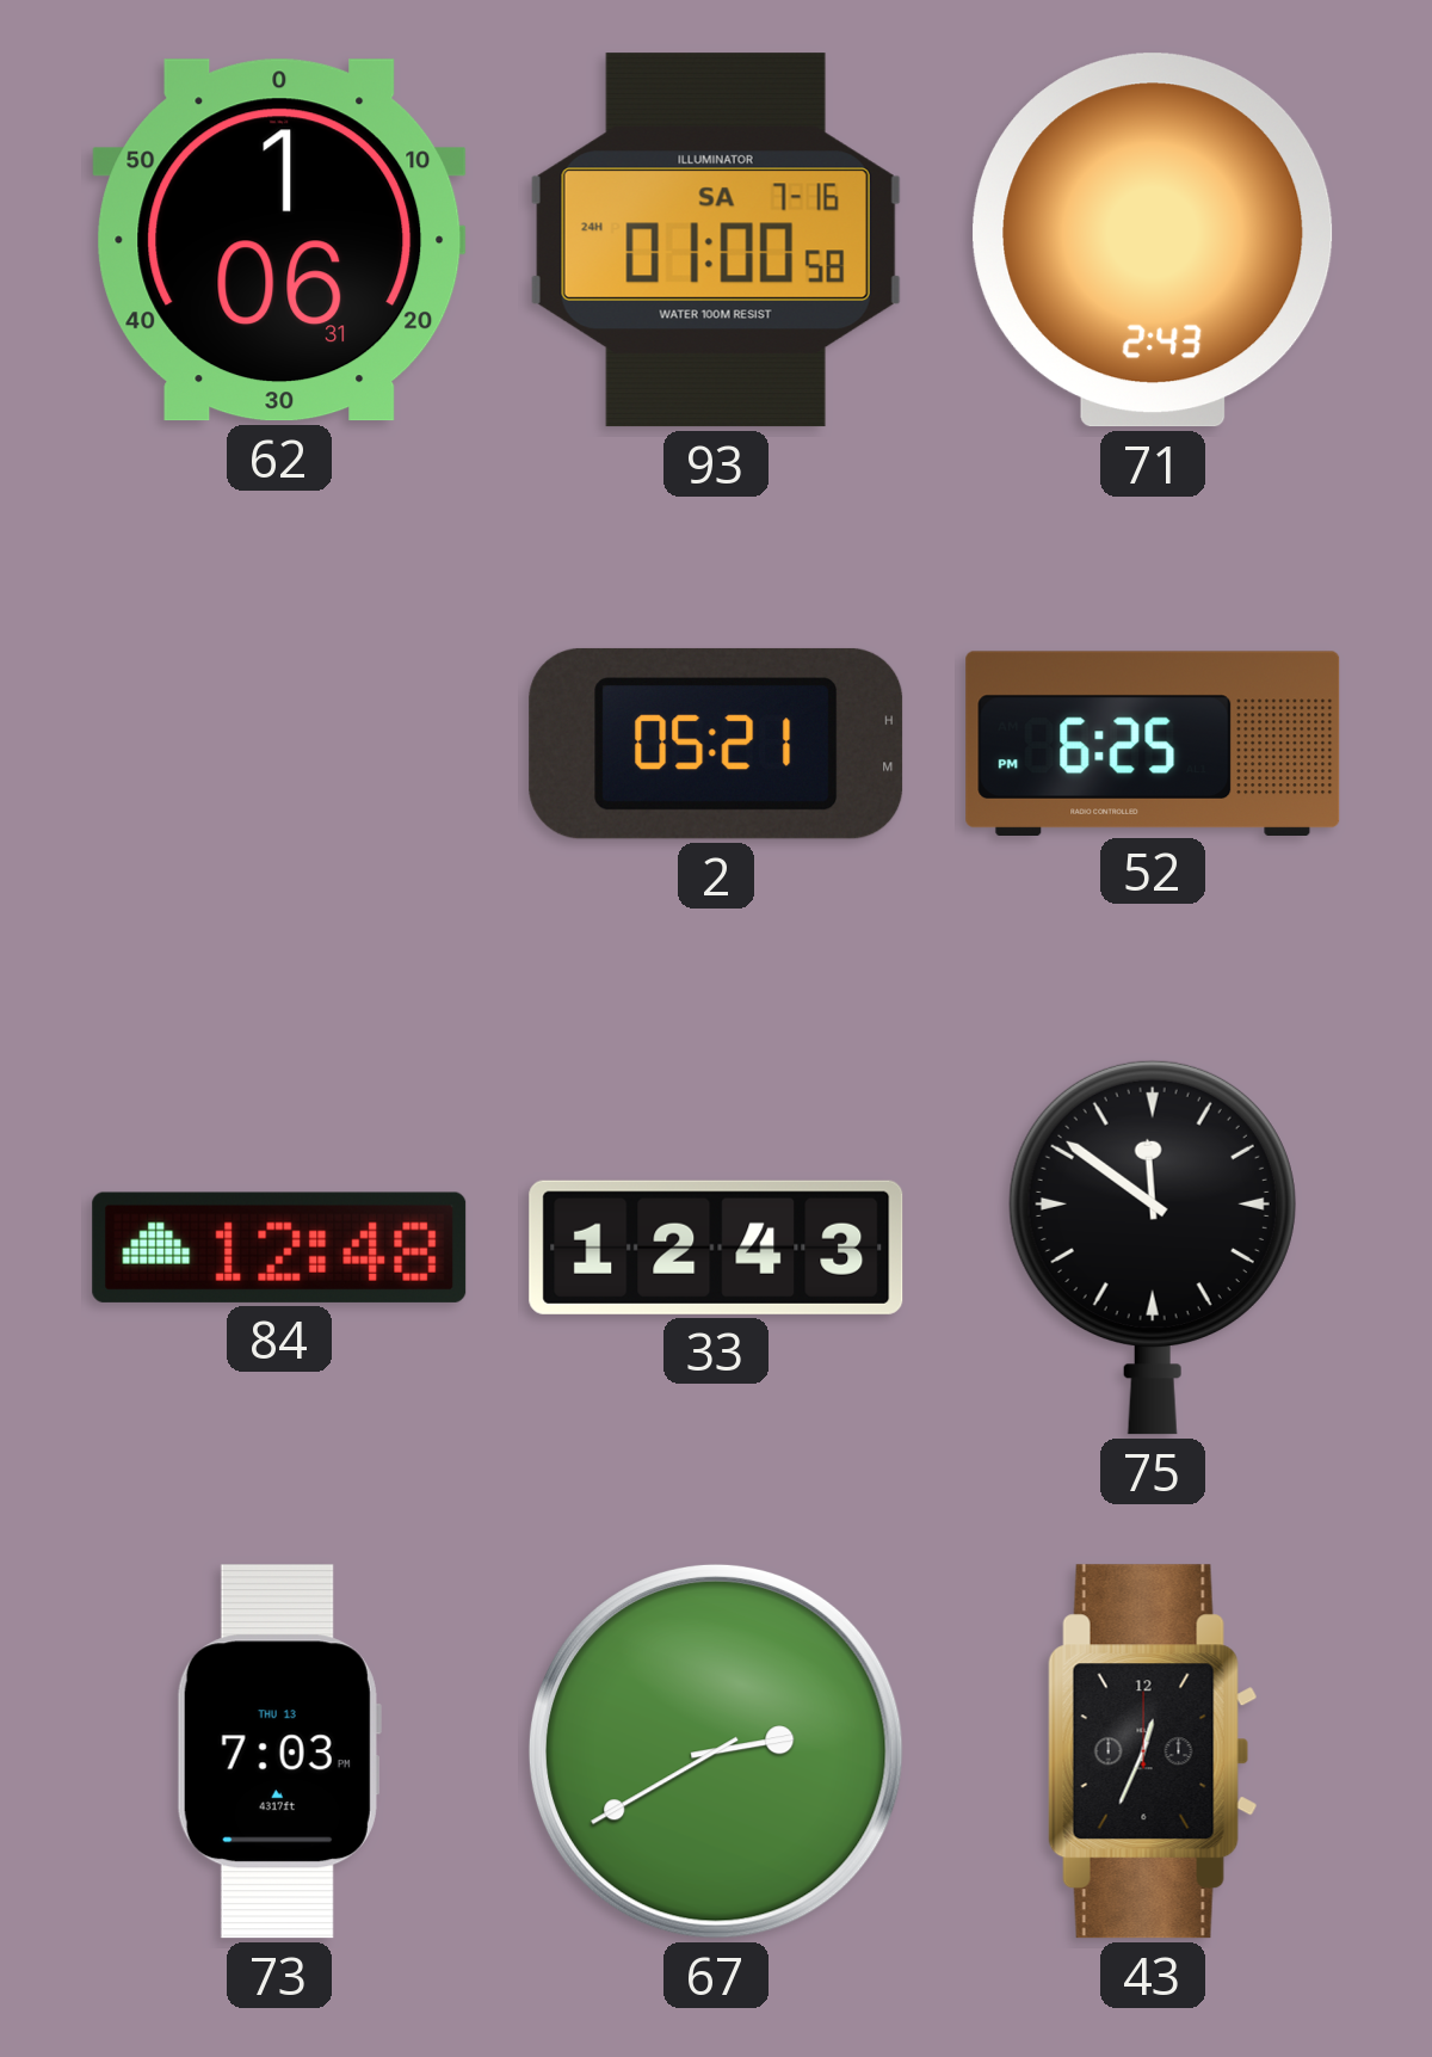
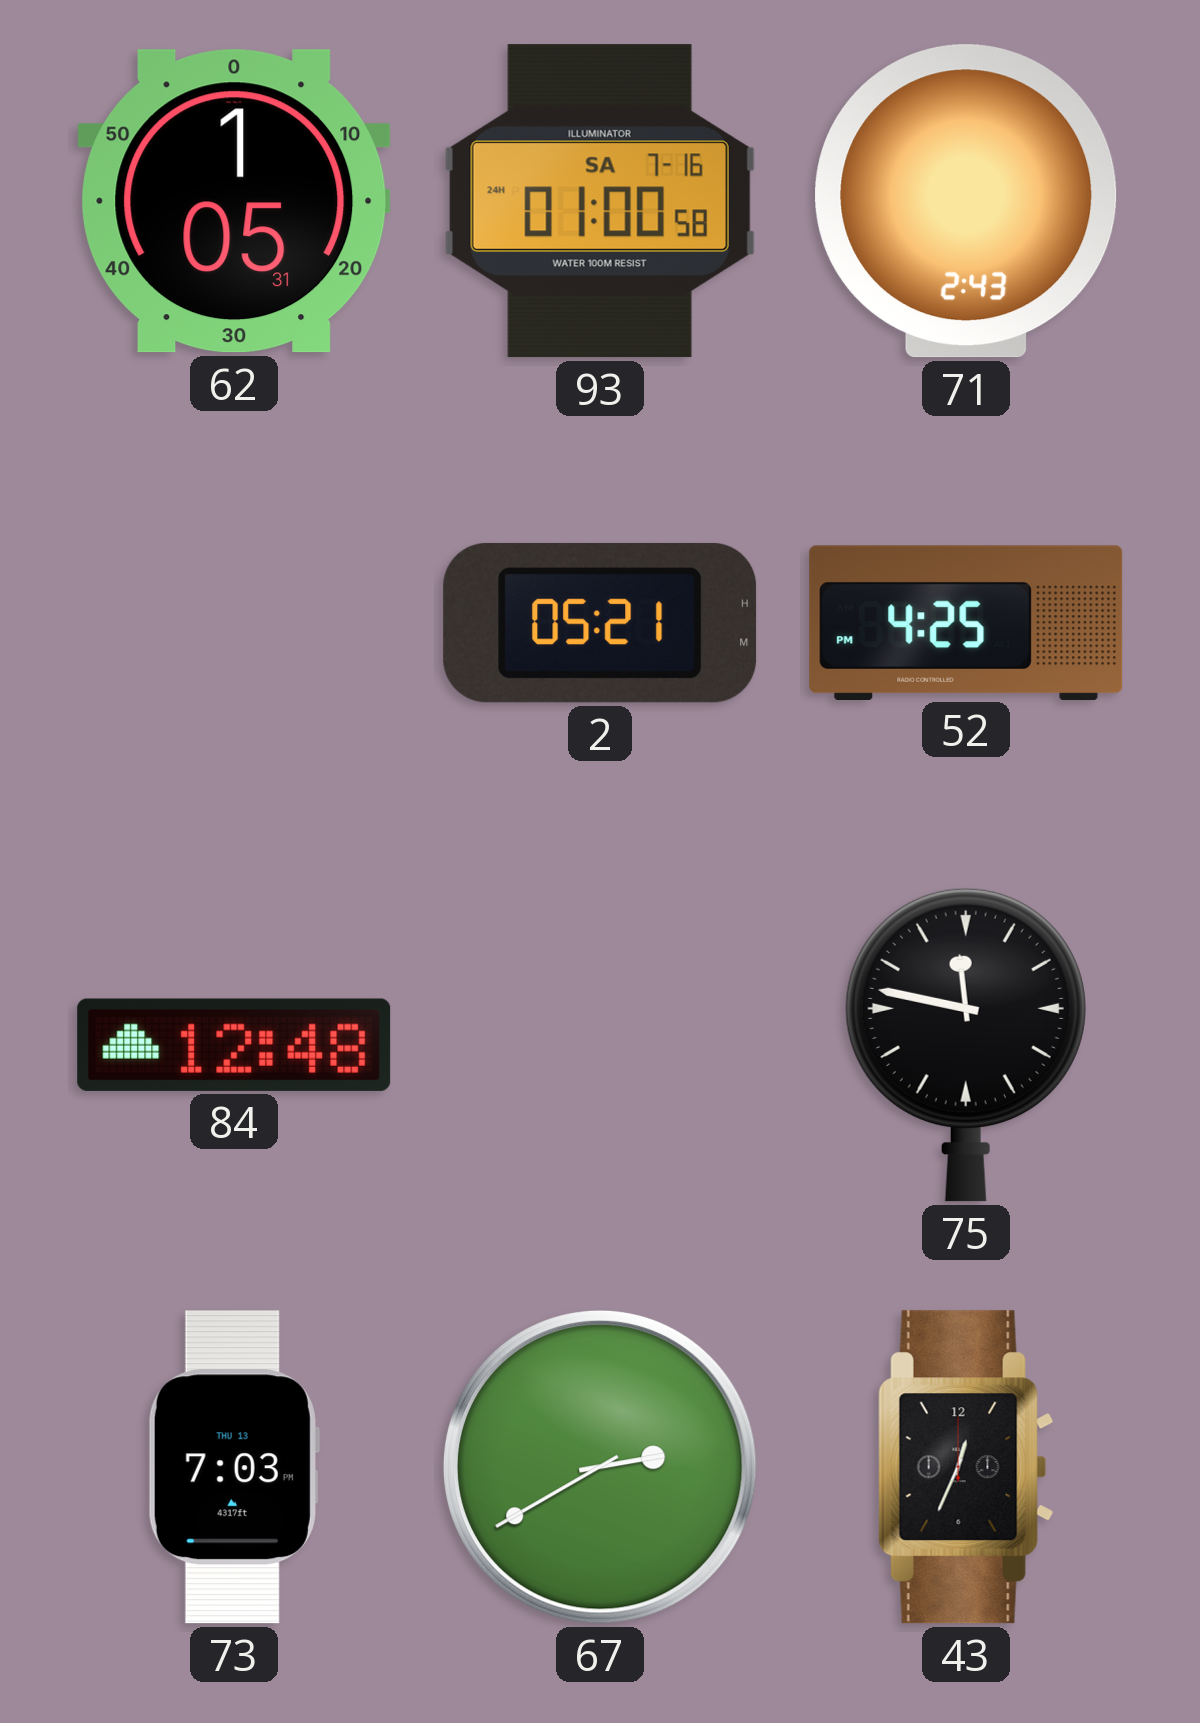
62: 1:06 -> 1:05 (234, 201)
52: 6:25 -> 4:25 (966, 622)
33: 12:43 -> none (716, 1248)
75: 11:51 -> 11:47 (966, 1045)
